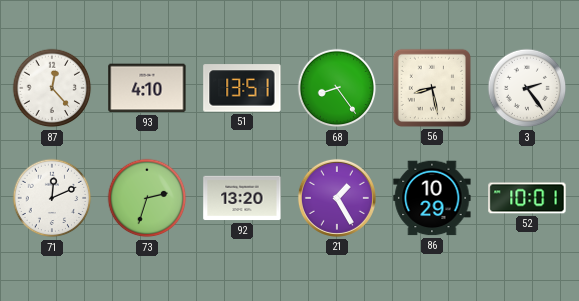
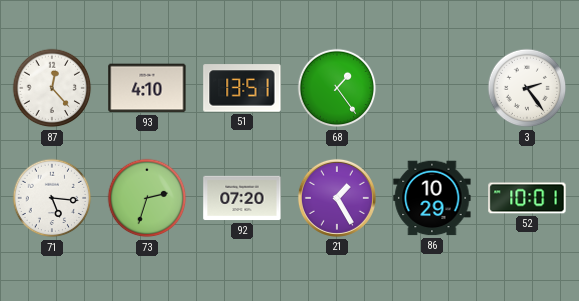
68: 8:24 -> 1:24 (337, 88)
56: 8:28 -> none (432, 88)
71: 12:11 -> 5:16 (52, 198)
92: 13:20 -> 07:20 (242, 198)
